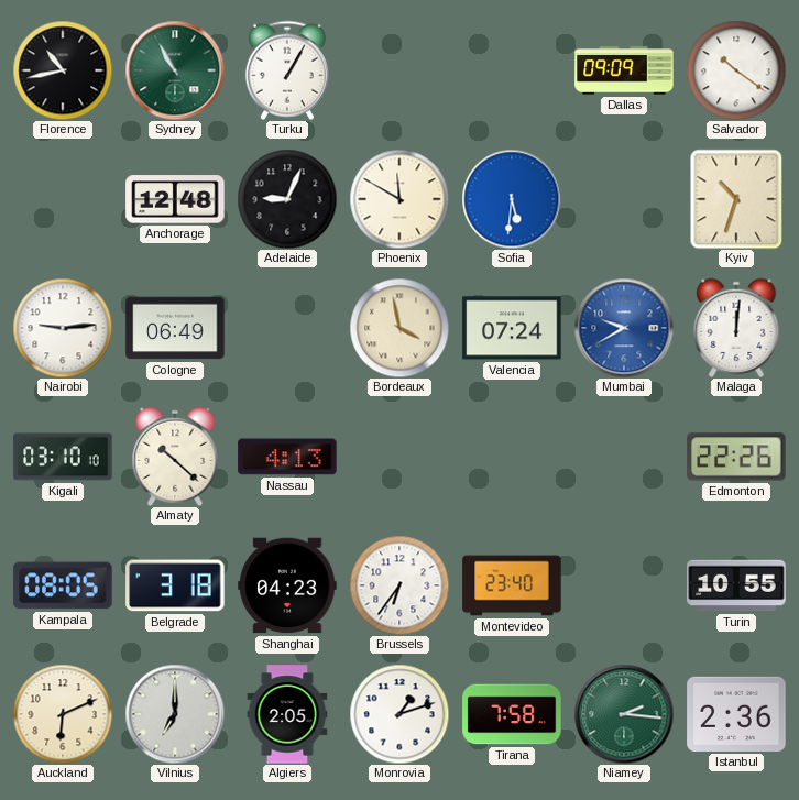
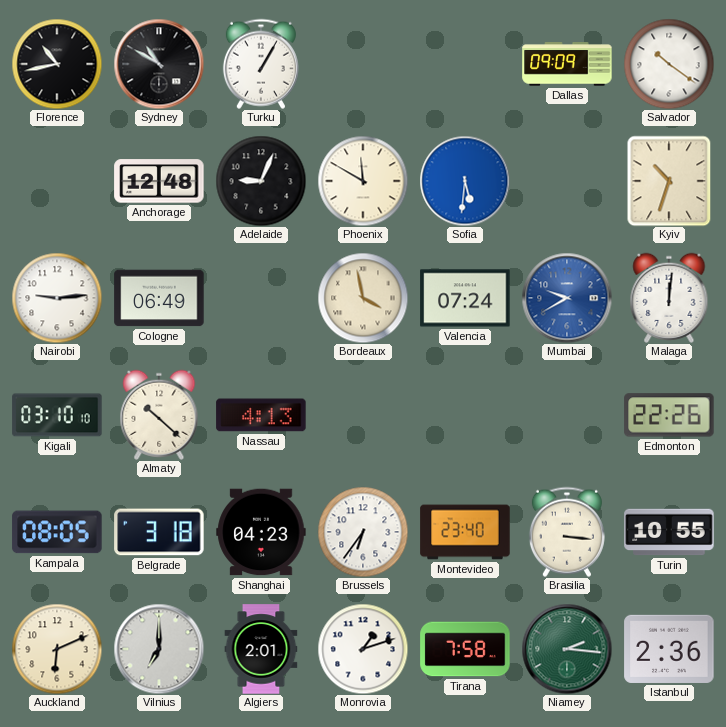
Sydney: 10:55 -> 10:50 (159, 64)
Sydney dial: green -> black (159, 64)
Brasilia: none -> 3:16 (567, 532)
Algiers: 2:05 -> 2:01 (261, 649)
